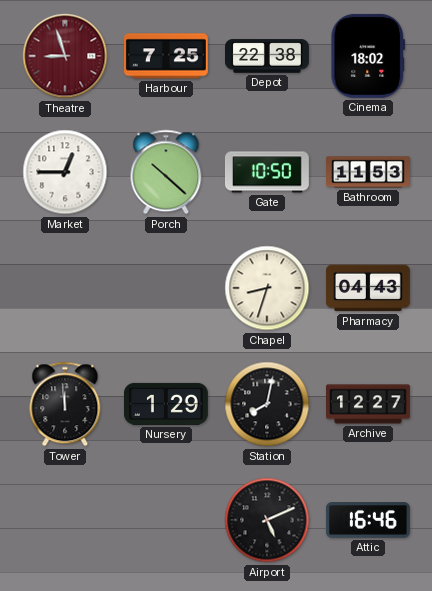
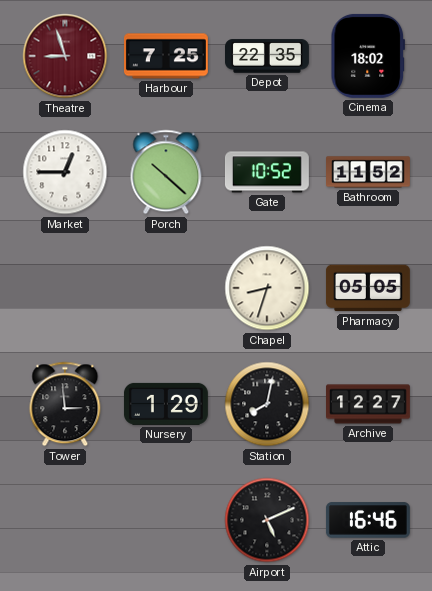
Depot: 22:38 -> 22:35 (268, 56)
Gate: 10:50 -> 10:52 (267, 172)
Bathroom: 11:53 -> 11:52 (369, 172)
Pharmacy: 04:43 -> 05:05 (368, 288)
Tower: 11:59 -> 2:59 (65, 404)
